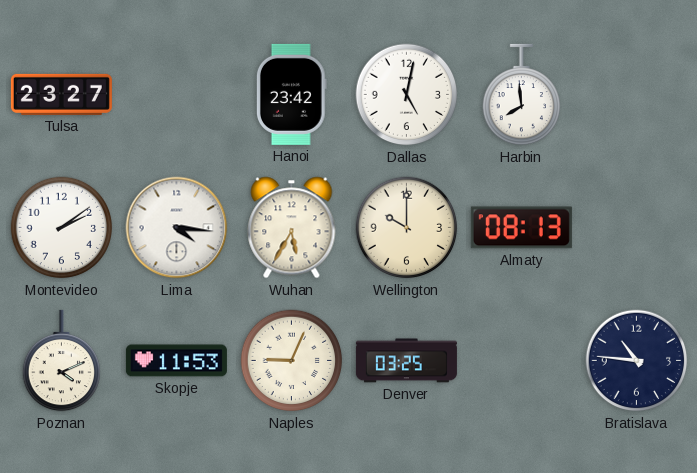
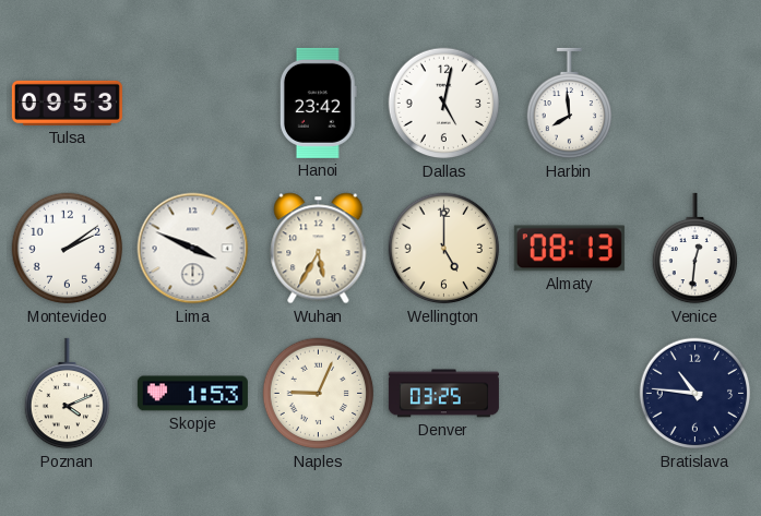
Tulsa: 23:27 -> 09:53 (67, 103)
Lima: 4:16 -> 3:49 (193, 249)
Wellington: 10:00 -> 5:00 (444, 249)
Venice: none -> 12:31 (694, 249)
Skopje: 11:53 -> 1:53 (192, 394)
